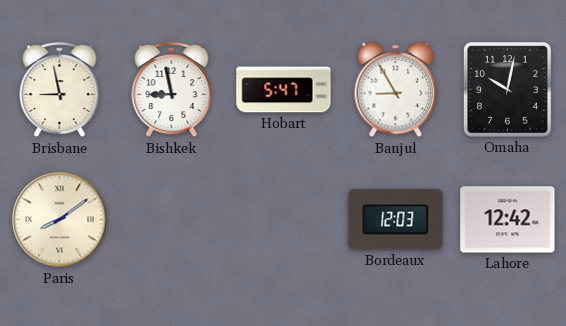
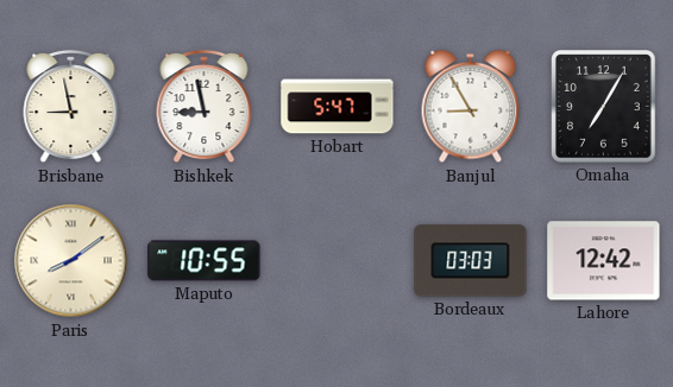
Omaha: 10:02 -> 7:05 (604, 107)
Maputo: none -> 10:55 (205, 261)
Bordeaux: 12:03 -> 03:03 (471, 261)
